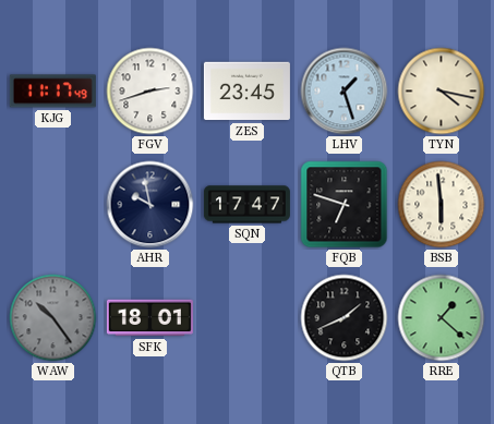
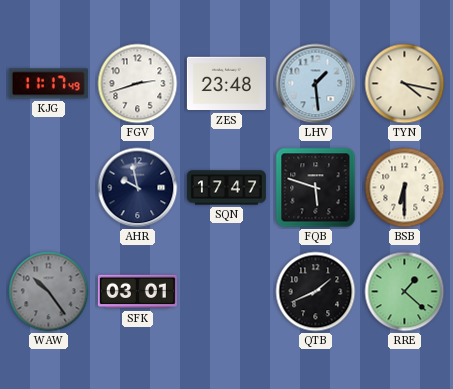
ZES: 23:45 -> 23:48 (226, 84)
LHV: 1:27 -> 1:29 (316, 84)
FQB: 6:48 -> 5:48 (316, 188)
BSB: 5:59 -> 6:30 (405, 188)
SFK: 18:01 -> 03:01 (137, 292)
